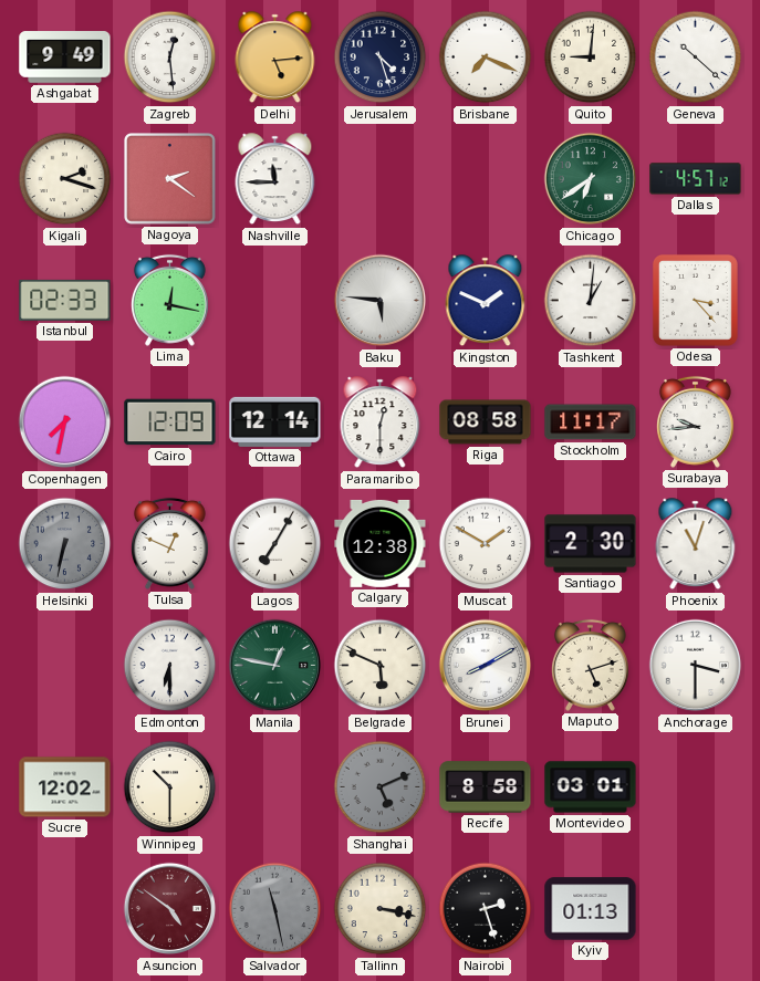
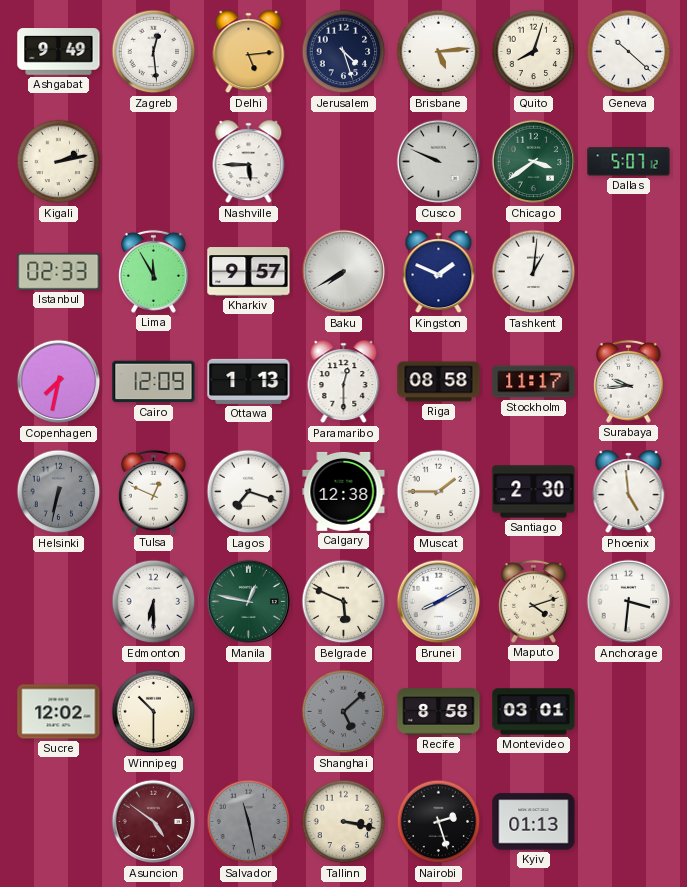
Brisbane: 7:19 -> 5:14 (439, 52)
Quito: 9:01 -> 8:03 (534, 52)
Kigali: 2:18 -> 2:13 (59, 162)
Nagoya: 2:21 -> none (170, 179)
Nashville: 11:45 -> 5:45 (249, 162)
Cusco: none -> 9:49 (439, 162)
Chicago: 6:39 -> 3:39 (534, 162)
Dallas: 4:57 -> 5:07 (629, 162)
Lima: 12:17 -> 11:55 (153, 271)
Kharkiv: none -> 9:57 (249, 272)
Baku: 5:46 -> 7:40 (344, 272)
Odesa: 3:23 -> none (695, 301)
Ottawa: 12:14 -> 1:13 (249, 381)
Lagos: 7:05 -> 7:18 (249, 492)
Muscat: 1:50 -> 1:45 (439, 492)
Phoenix: 11:03 -> 4:59 (629, 492)
Maputo: 5:12 -> 4:12 (533, 601)
Anchorage: 3:30 -> 3:31 (629, 602)
Shanghai: 5:11 -> 5:08 (344, 712)
